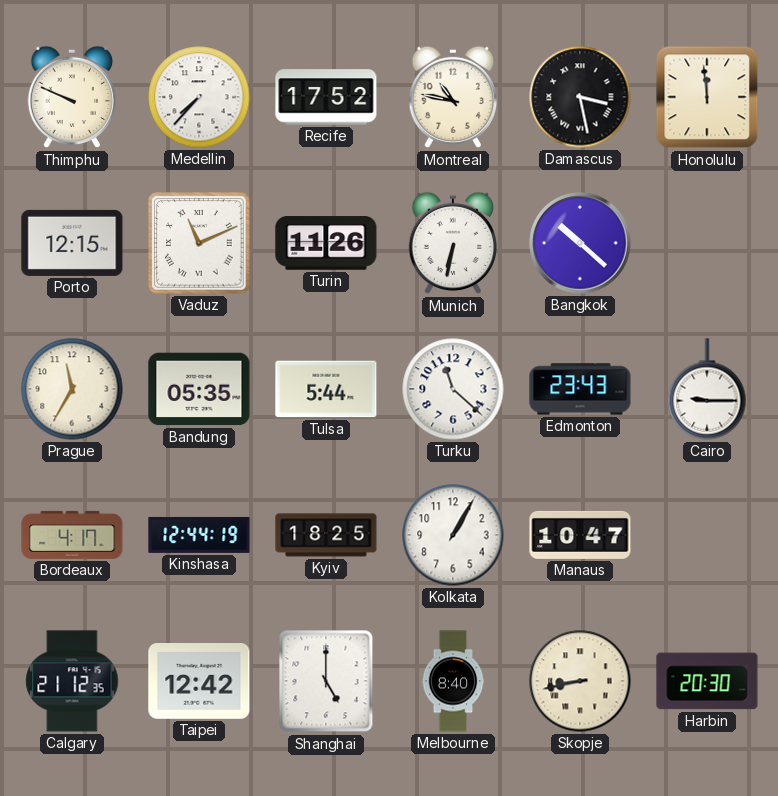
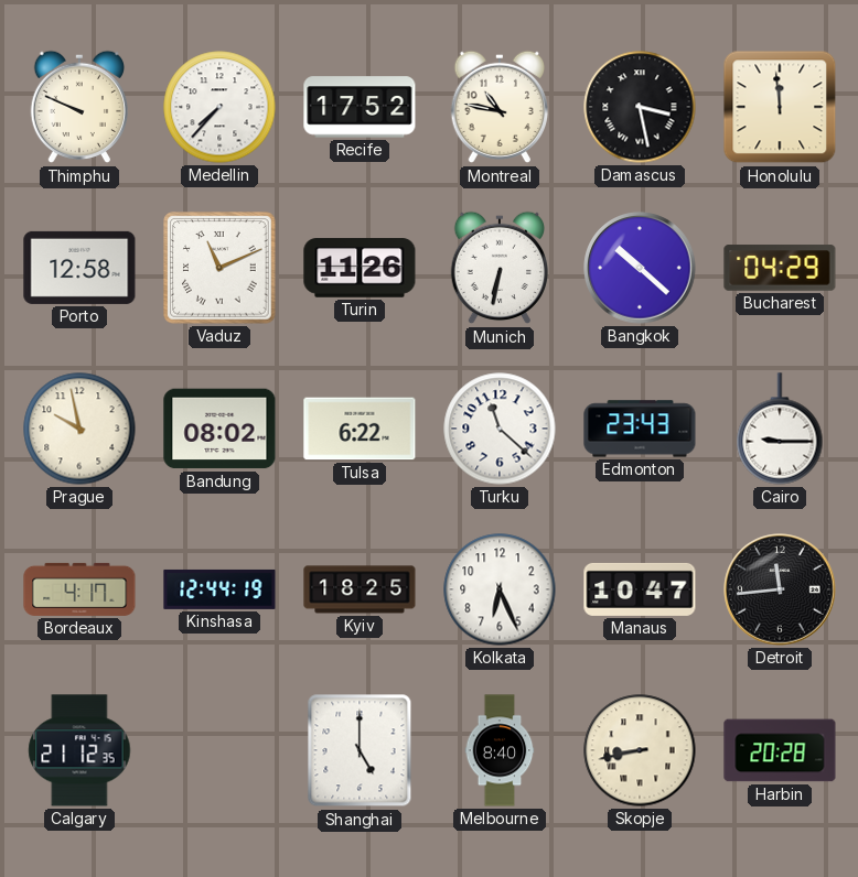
Porto: 12:15 -> 12:58 (79, 268)
Bucharest: none -> 04:29 (780, 268)
Prague: 11:35 -> 9:58 (79, 429)
Bandung: 05:35 -> 08:02 (219, 429)
Tulsa: 5:44 -> 6:22 (360, 429)
Kolkata: 1:05 -> 6:26 (500, 589)
Detroit: none -> 11:44 (780, 589)
Taipei: 12:42 -> none (199, 682)
Harbin: 20:30 -> 20:28 (780, 750)
